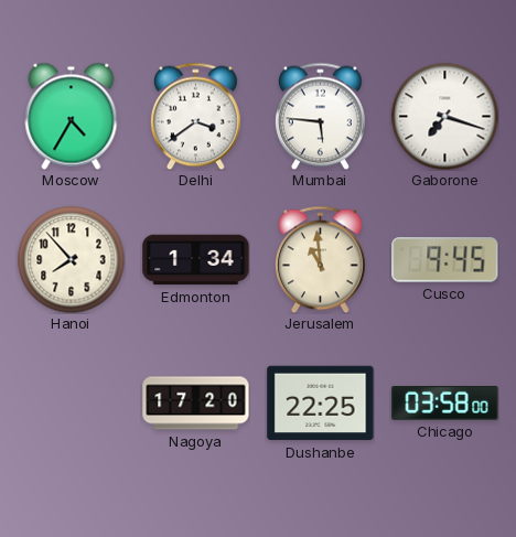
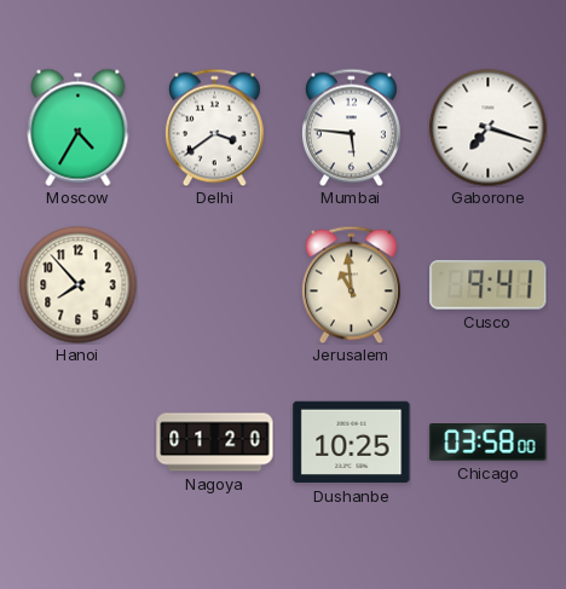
Edmonton: 1:34 -> none (196, 260)
Cusco: 9:45 -> 9:41 (489, 285)
Nagoya: 17:20 -> 01:20 (215, 443)
Dushanbe: 22:25 -> 10:25 (352, 443)
